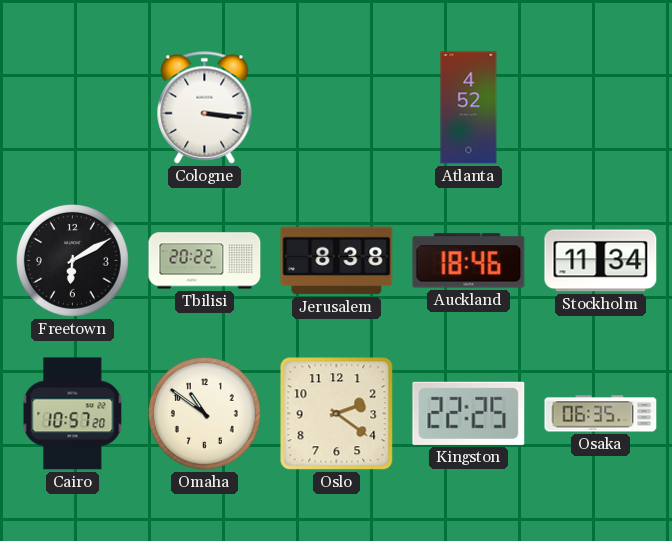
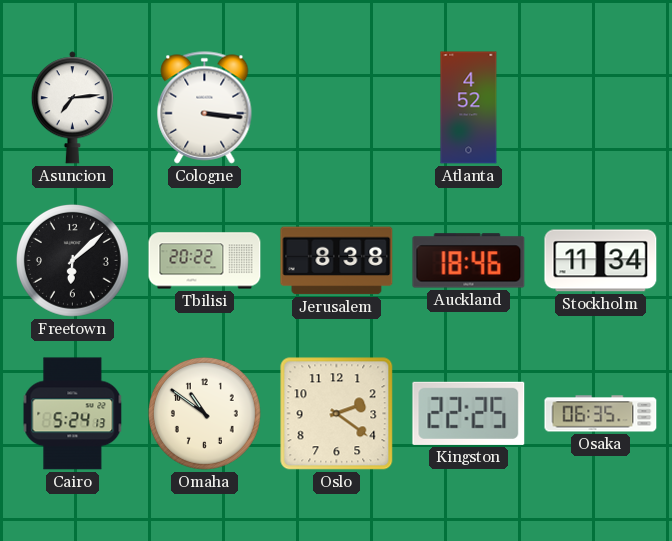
Asuncion: none -> 7:14 (72, 108)
Freetown: 6:10 -> 6:08 (72, 260)
Cairo: 10:57 -> 5:24 (73, 414)
